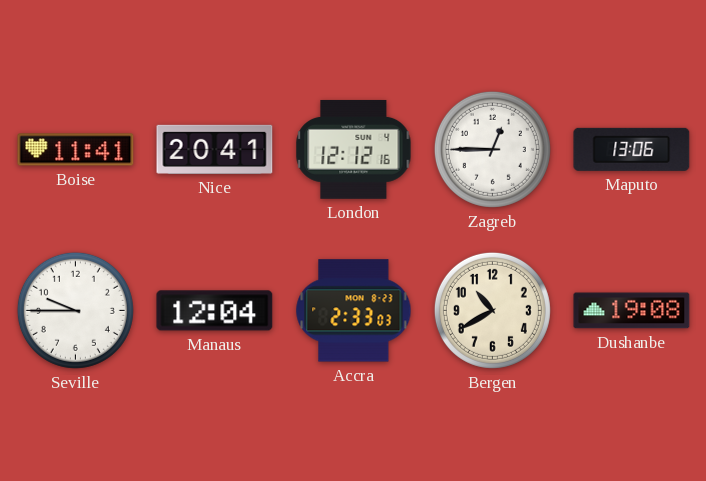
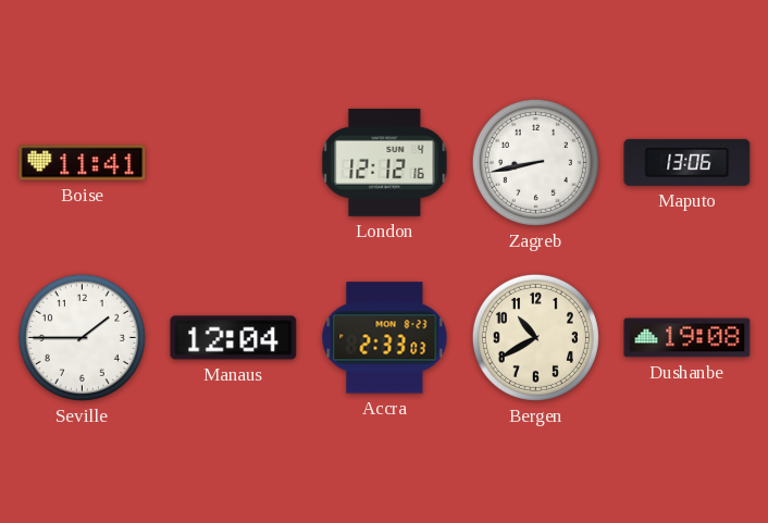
Nice: 20:41 -> none (215, 149)
Zagreb: 12:45 -> 8:43 (535, 162)
Seville: 9:45 -> 1:45 (82, 337)
